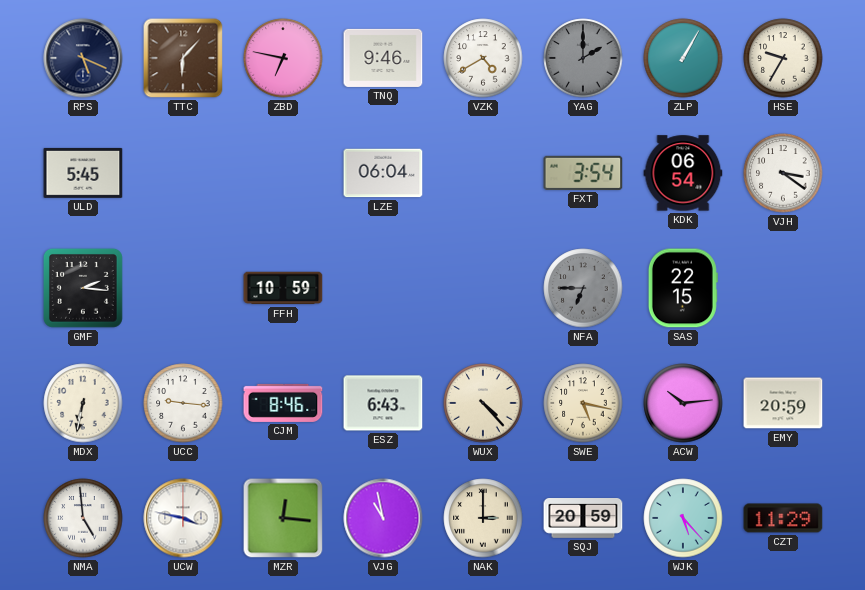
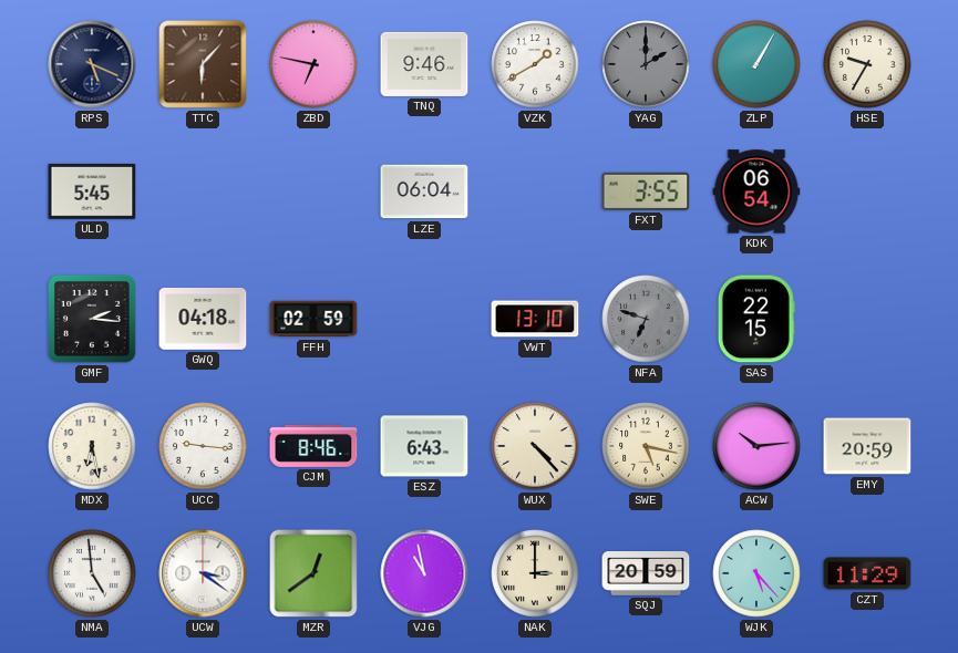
VZK: 4:40 -> 1:40 (535, 64)
FXT: 3:54 -> 3:55 (646, 191)
VJH: 3:21 -> none (783, 173)
GWQ: none -> 04:18 (203, 319)
FFH: 10:59 -> 02:59 (313, 319)
VWT: none -> 13:10 (535, 319)
NFA: 6:45 -> 6:48 (646, 319)
MDX: 6:32 -> 6:28 (92, 446)
UCW: 3:47 -> 3:21 (203, 573)
MZR: 12:16 -> 12:39 (313, 573)
